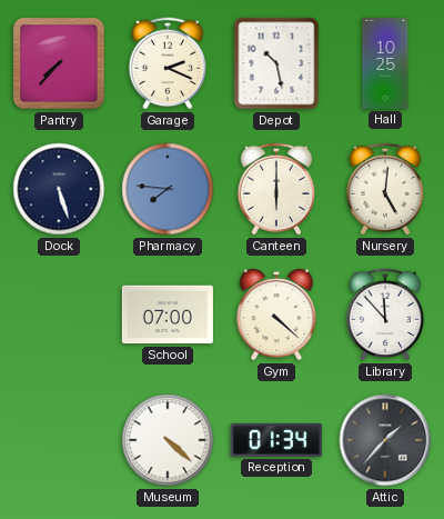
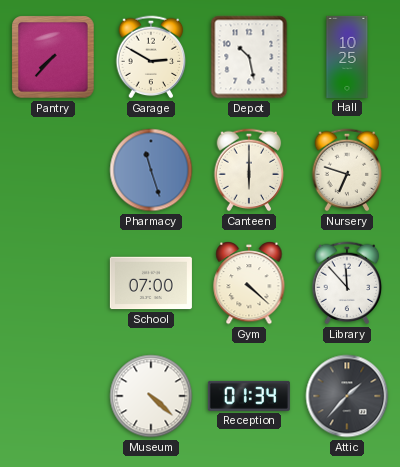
Garage: 2:19 -> 2:50 (151, 57)
Dock: 5:27 -> none (59, 189)
Pharmacy: 7:46 -> 11:27 (151, 170)
Nursery: 5:01 -> 6:48 (347, 170)
